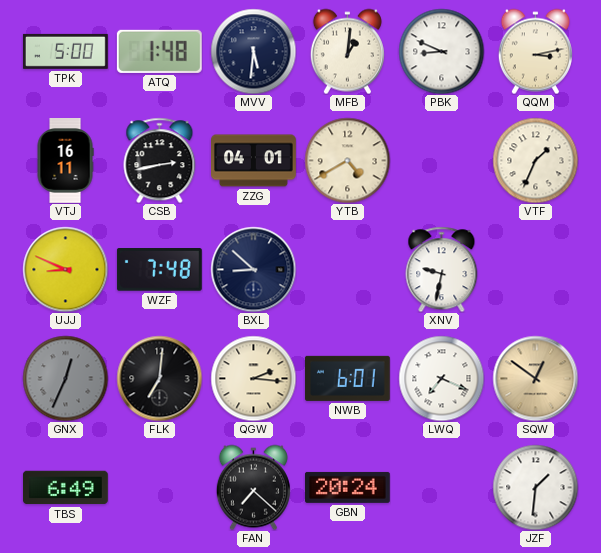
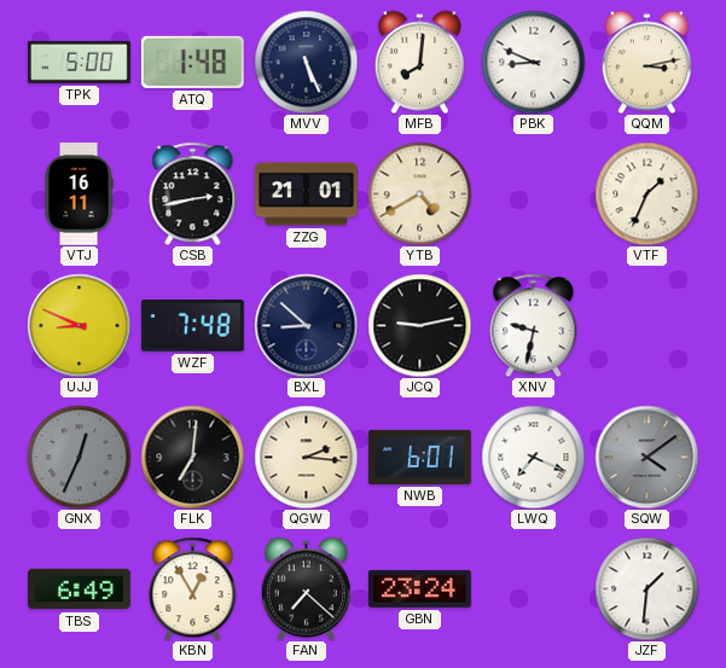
MVV: 5:31 -> 5:26 (306, 62)
MFB: 1:01 -> 8:01 (419, 62)
ZZG: 04:01 -> 21:01 (307, 194)
JCQ: none -> 9:13 (419, 325)
SQW: 12:51 -> 4:09 (646, 457)
SQW dial: champagne -> grey (646, 457)
KBN: none -> 12:55 (193, 588)
GBN: 20:24 -> 23:24 (419, 588)
